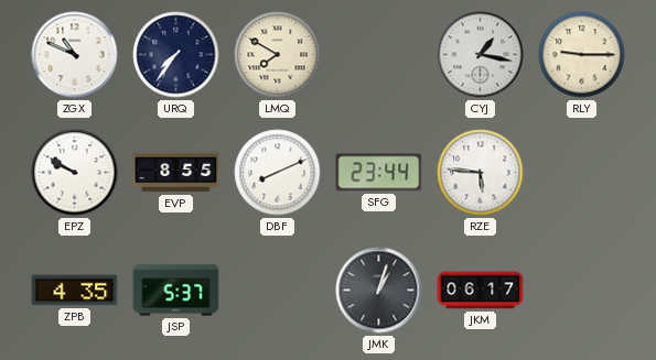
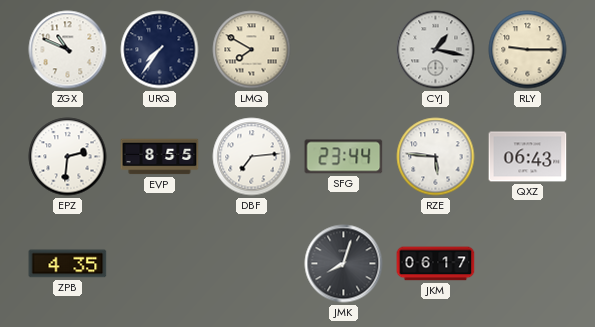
EPZ: 9:50 -> 2:31 (68, 157)
DBF: 8:11 -> 7:14 (252, 157)
QXZ: none -> 06:43 (528, 157)
JSP: 5:37 -> none (176, 291)
JMK: 1:03 -> 8:03 (344, 264)
